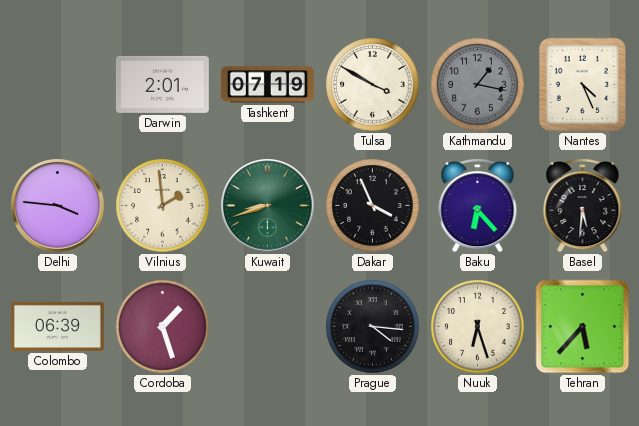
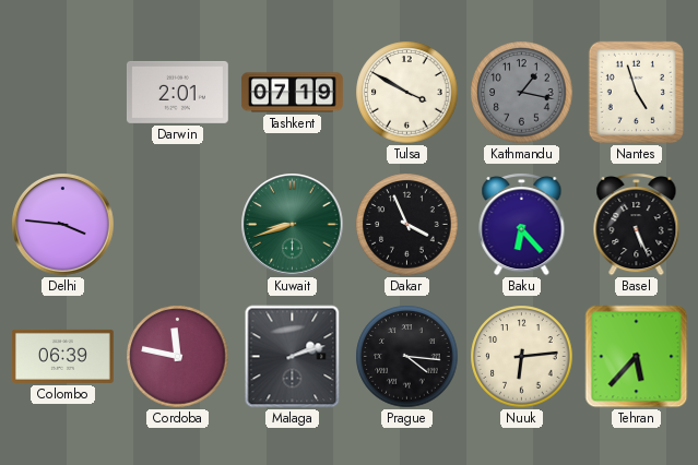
Nantes: 4:26 -> 4:57 (636, 92)
Vilnius: 1:59 -> none (163, 206)
Basel: 5:31 -> 5:26 (637, 224)
Cordoba: 1:27 -> 11:47 (178, 357)
Malaga: none -> 2:12 (293, 357)
Nuuk: 6:27 -> 6:14 (522, 357)
